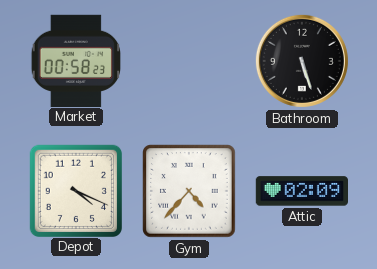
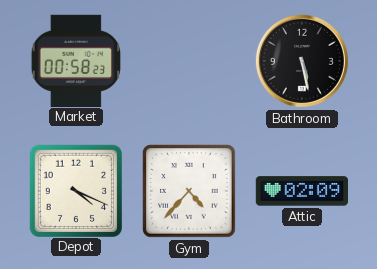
Bathroom: 5:27 -> 5:28 (302, 61)
